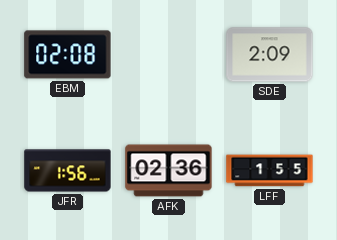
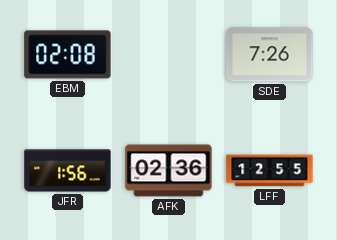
SDE: 2:09 -> 7:26 (270, 55)
LFF: 1:55 -> 12:55 (270, 171)
